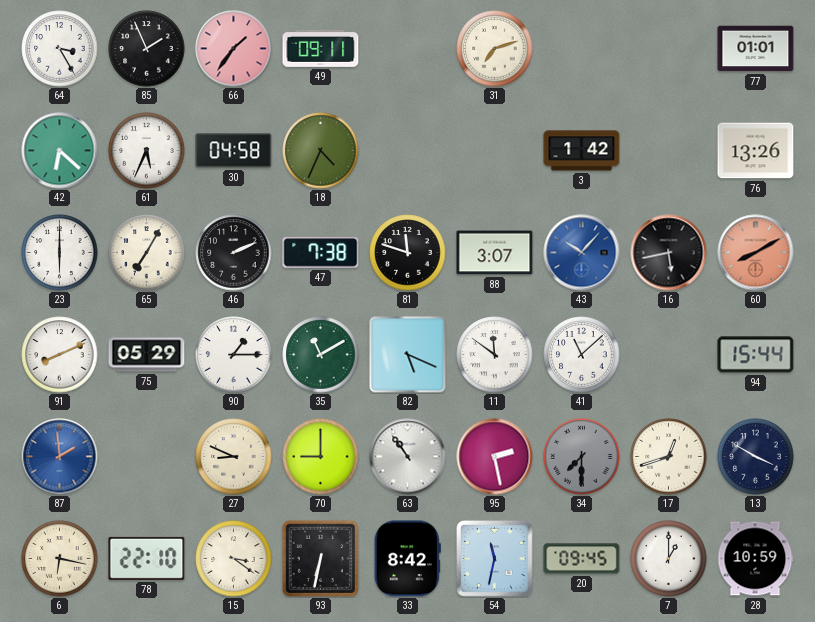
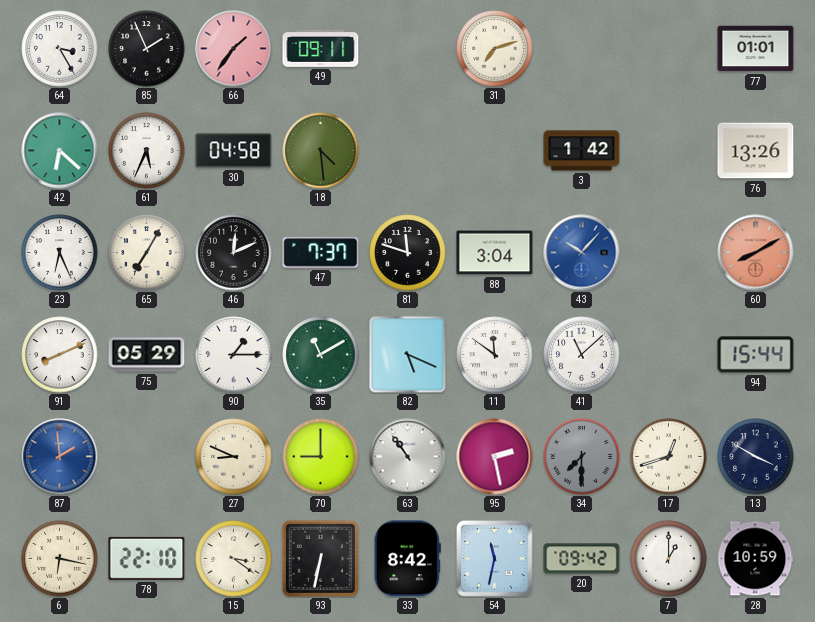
18: 4:34 -> 4:29 (321, 151)
23: 6:00 -> 6:26 (60, 253)
46: 2:11 -> 12:11 (234, 253)
47: 7:38 -> 7:37 (321, 253)
88: 3:07 -> 3:04 (495, 253)
16: 5:43 -> none (669, 253)
20: 09:45 -> 09:42 (582, 559)
